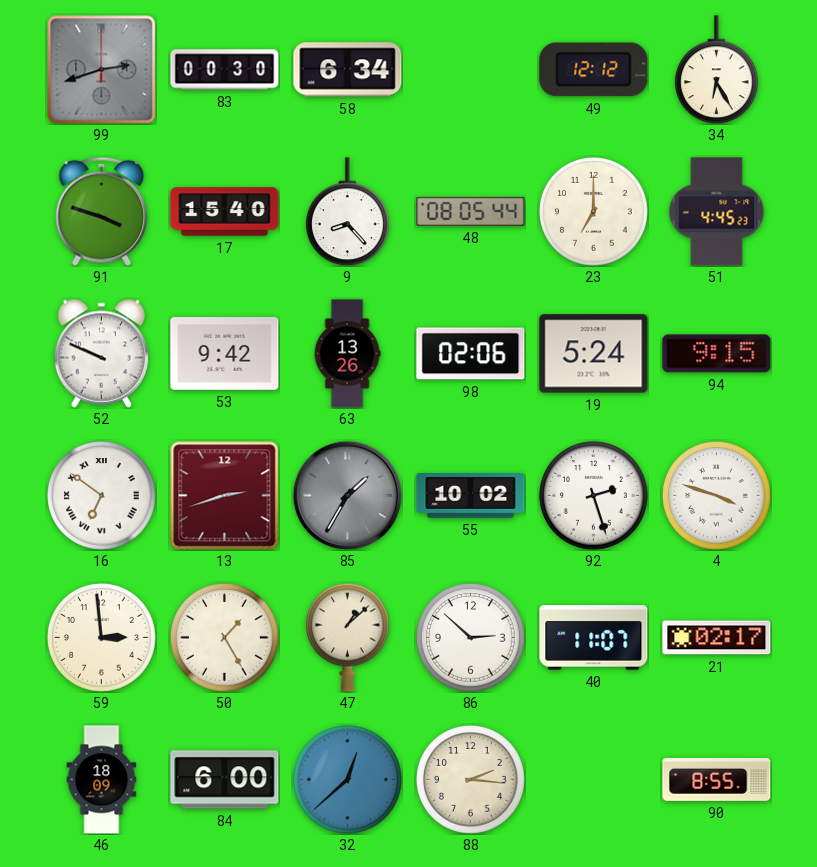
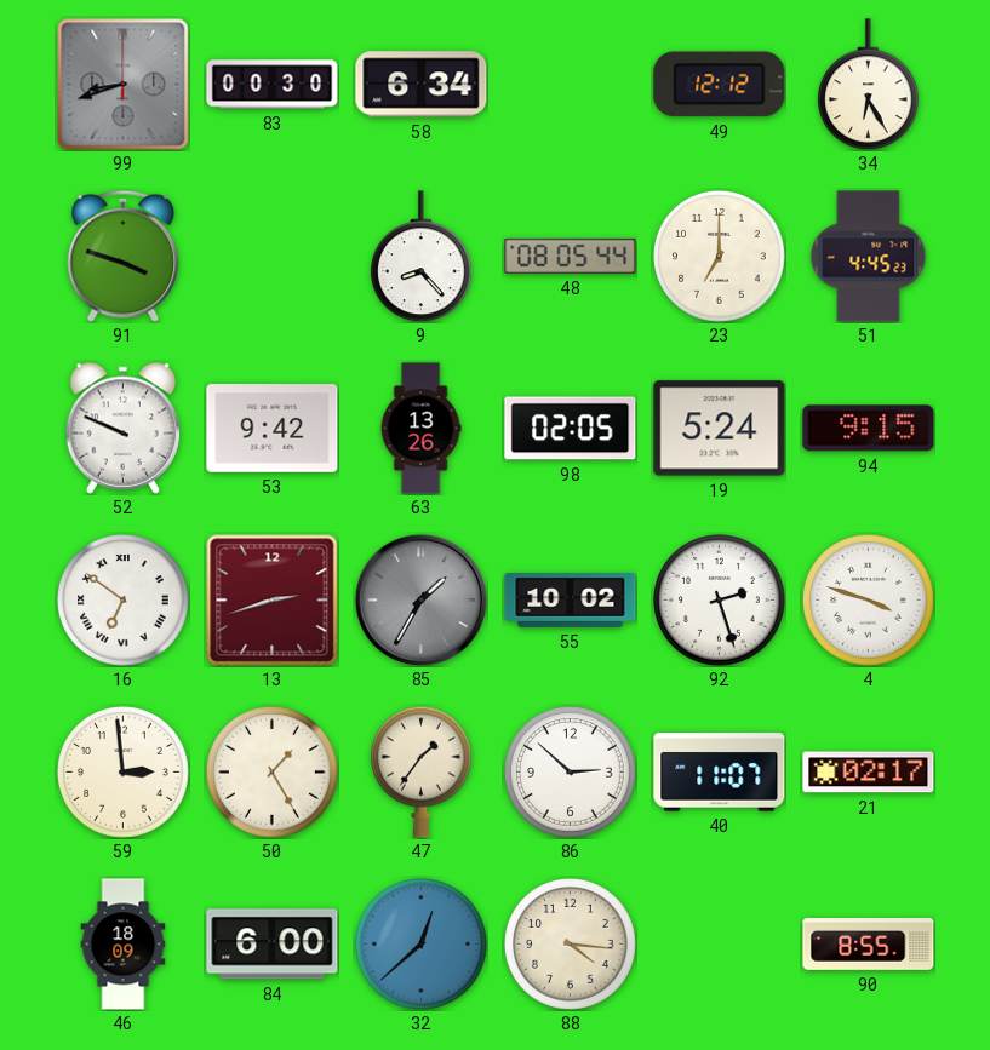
99: 2:42 -> 8:42 (122, 84)
17: 15:40 -> none (225, 212)
98: 02:06 -> 02:05 (571, 429)
47: 1:08 -> 1:36 (420, 771)
88: 2:16 -> 4:16 (571, 945)
